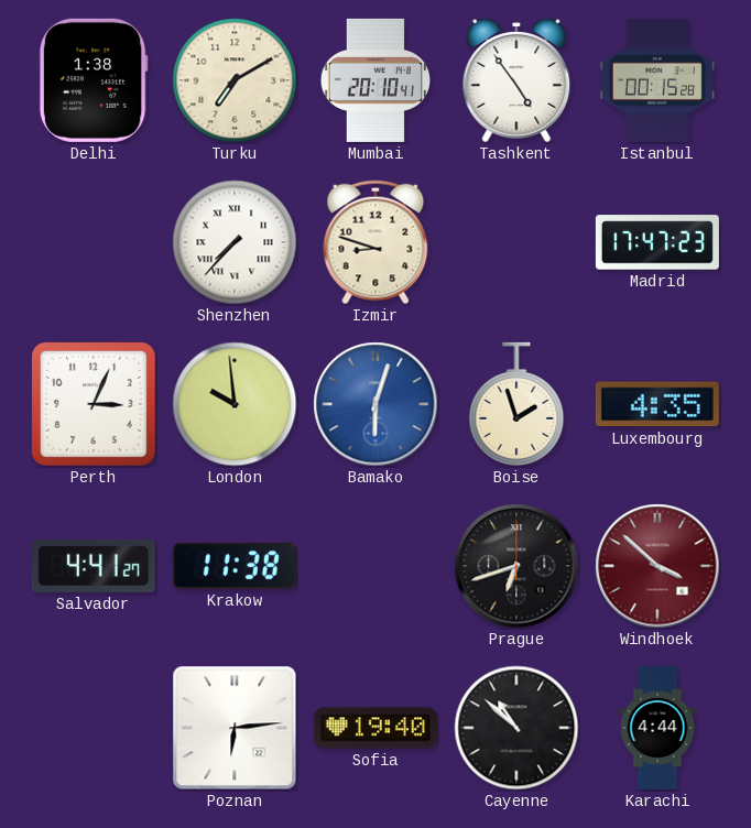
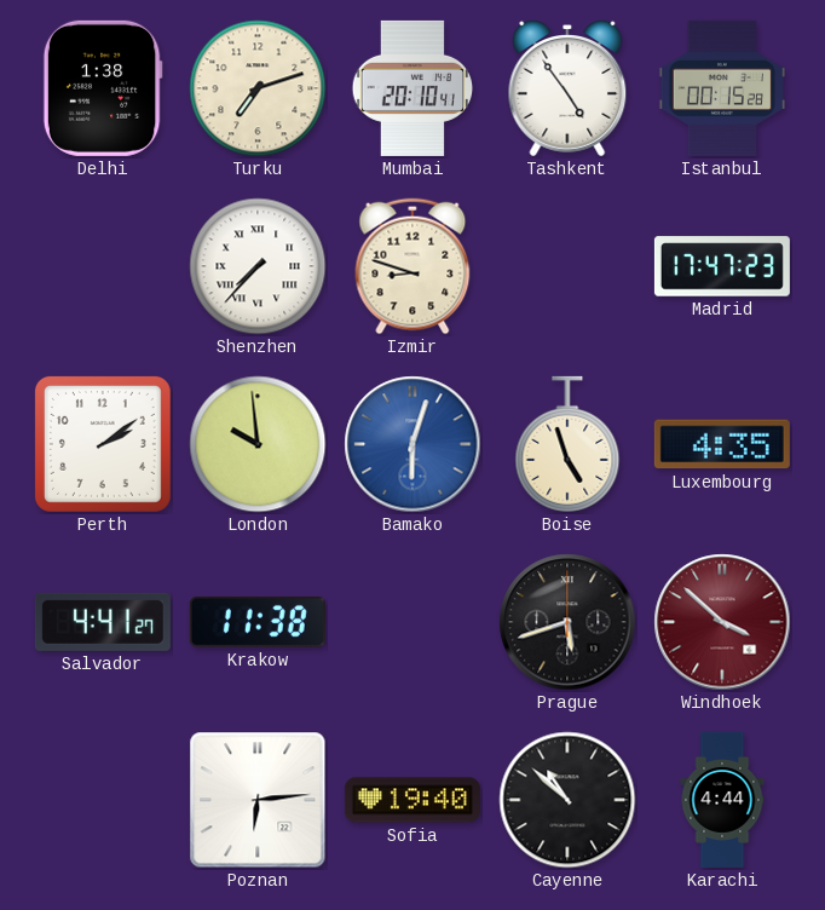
Turku: 7:10 -> 7:12 (258, 88)
Perth: 3:04 -> 2:09 (103, 444)
Boise: 1:57 -> 4:57 (567, 444)
Prague: 6:42 -> 5:42 (567, 622)
